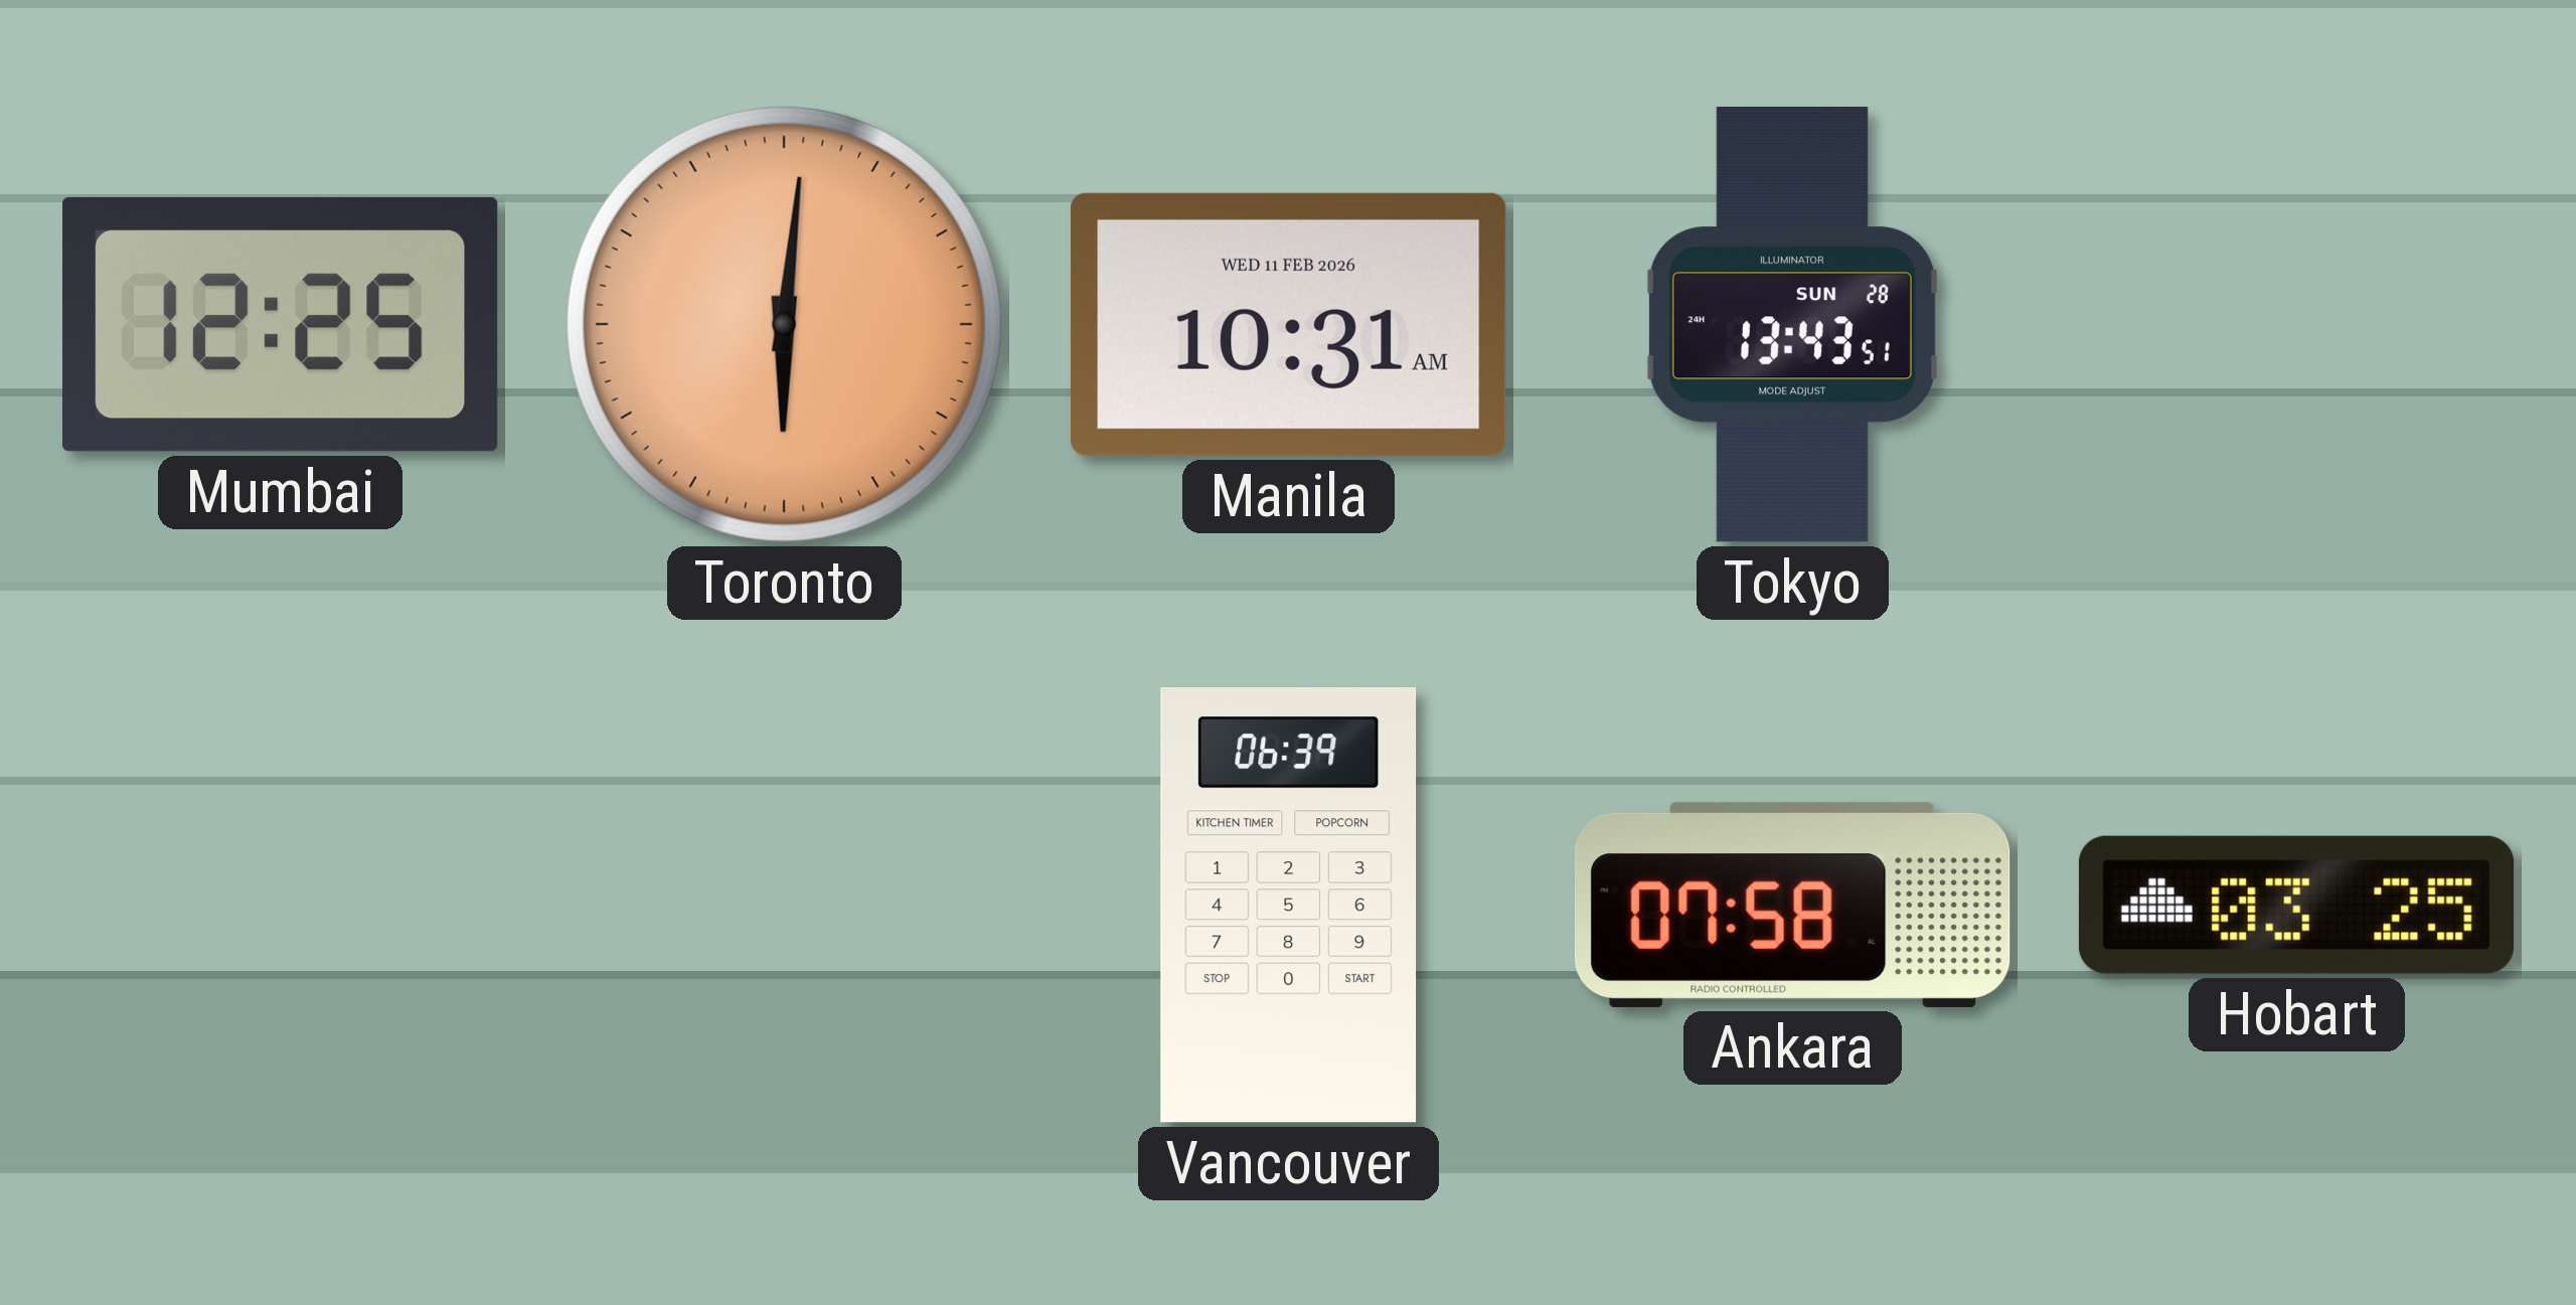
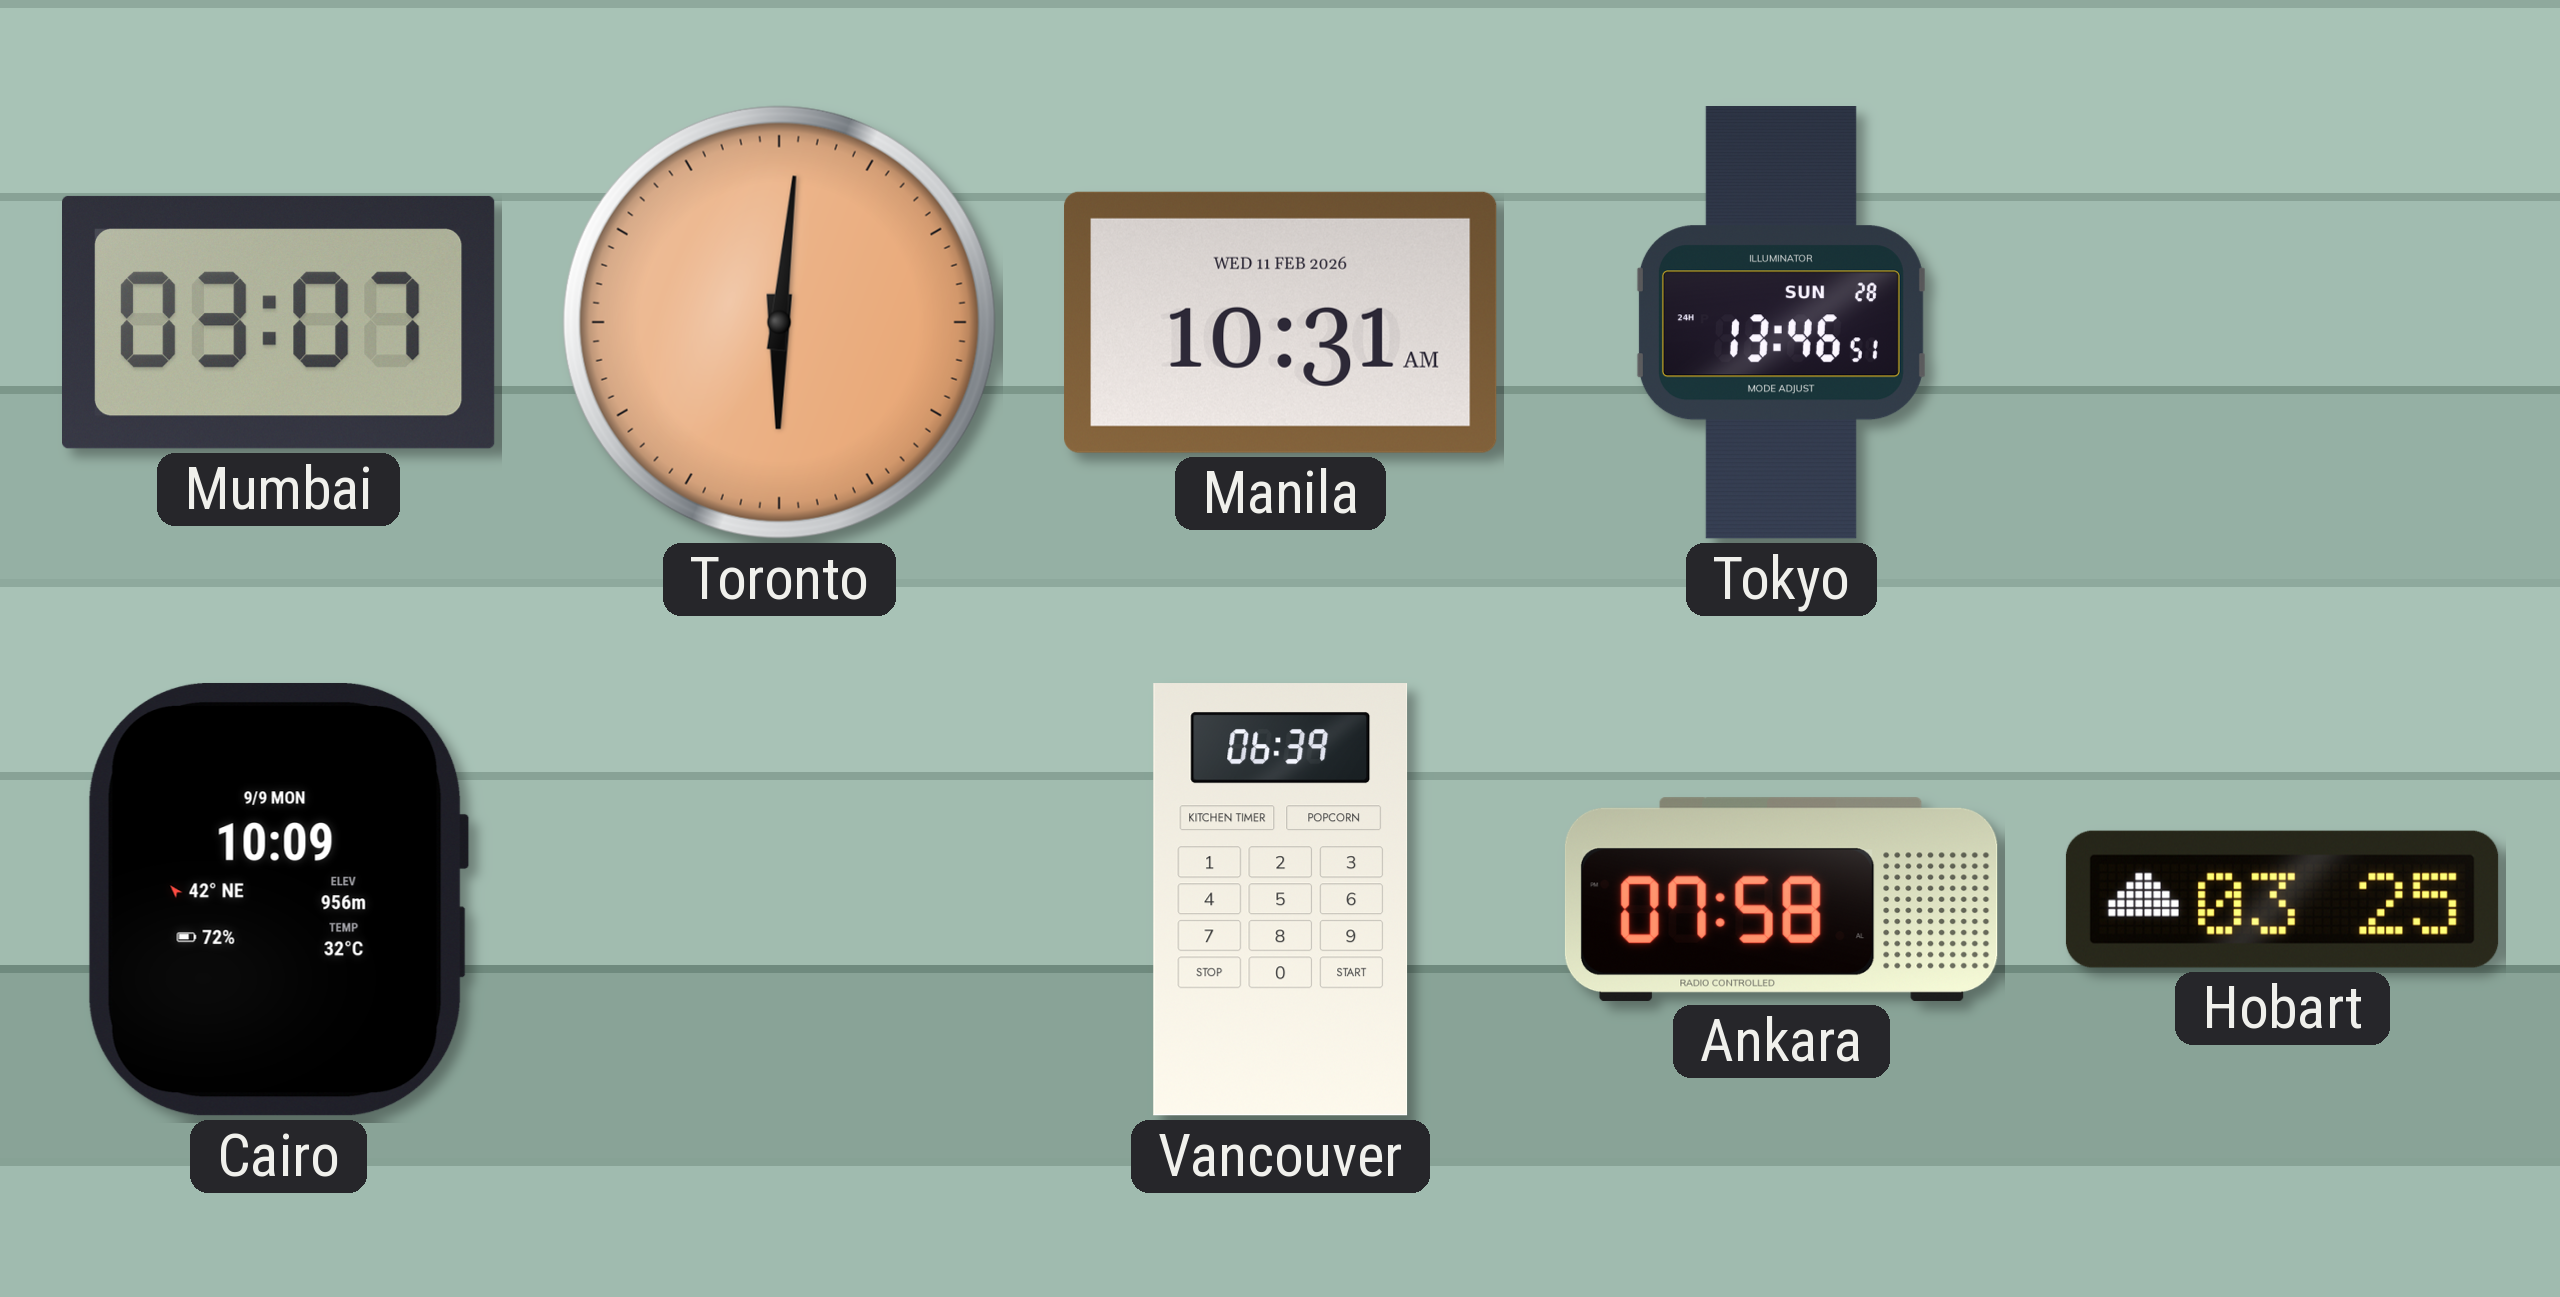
Mumbai: 12:25 -> 03:07 (279, 322)
Tokyo: 13:43 -> 13:46 (1781, 323)
Cairo: none -> 10:09 (278, 899)
